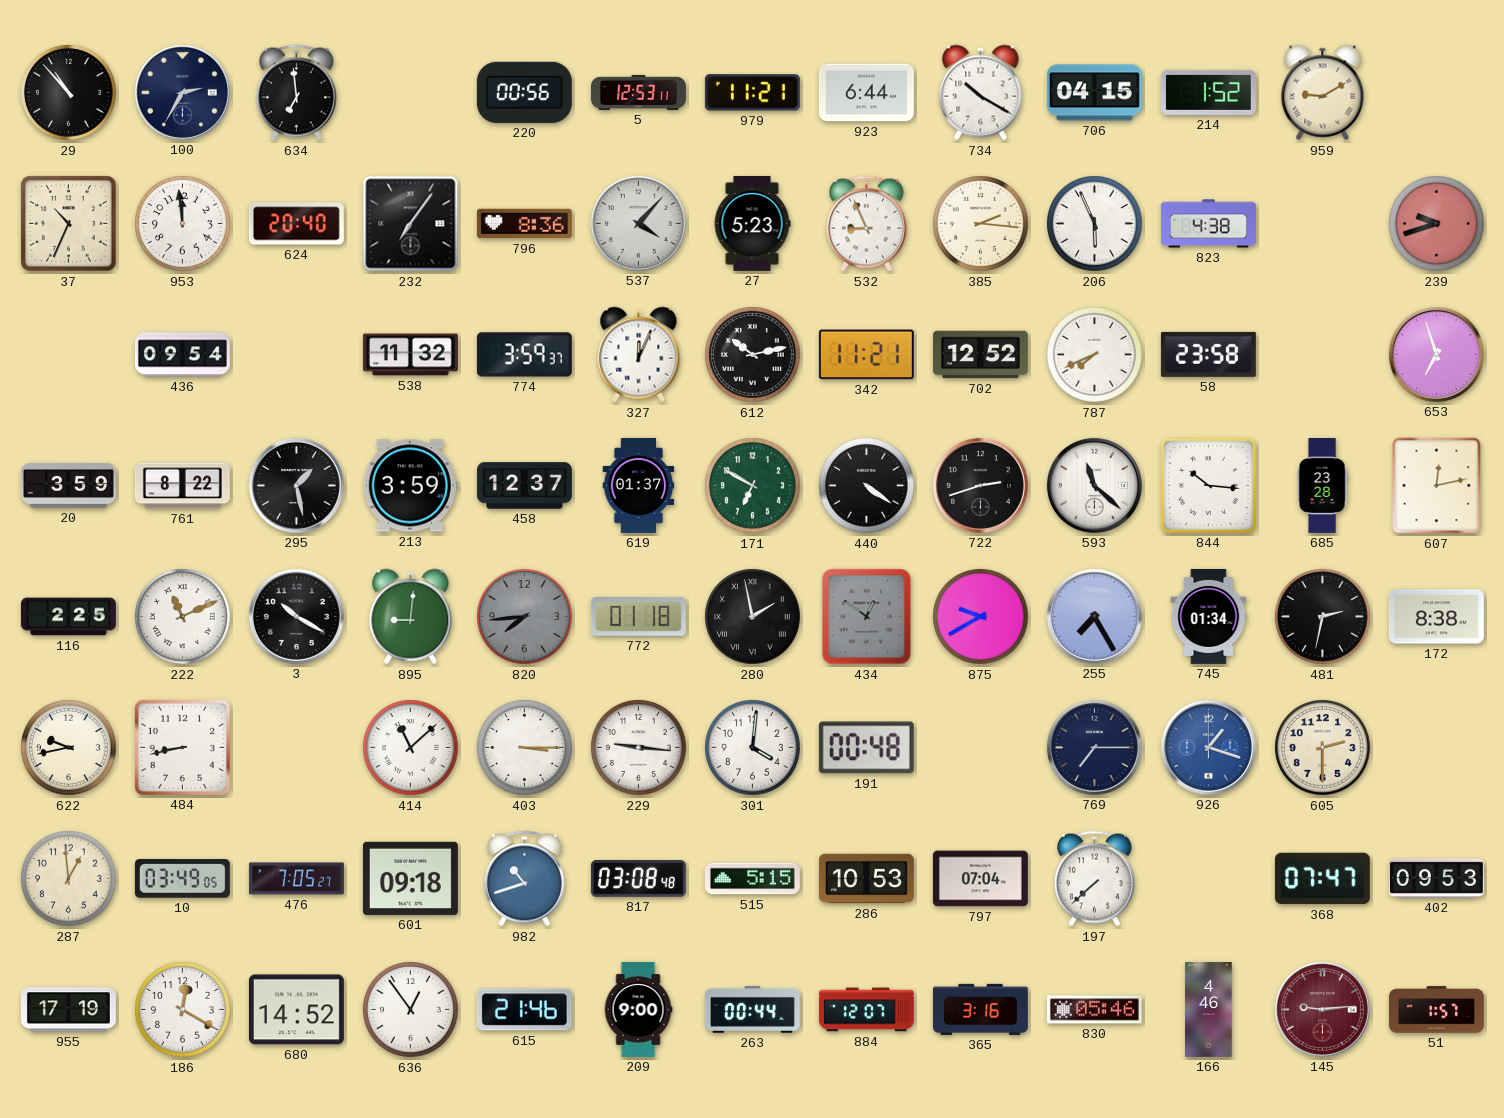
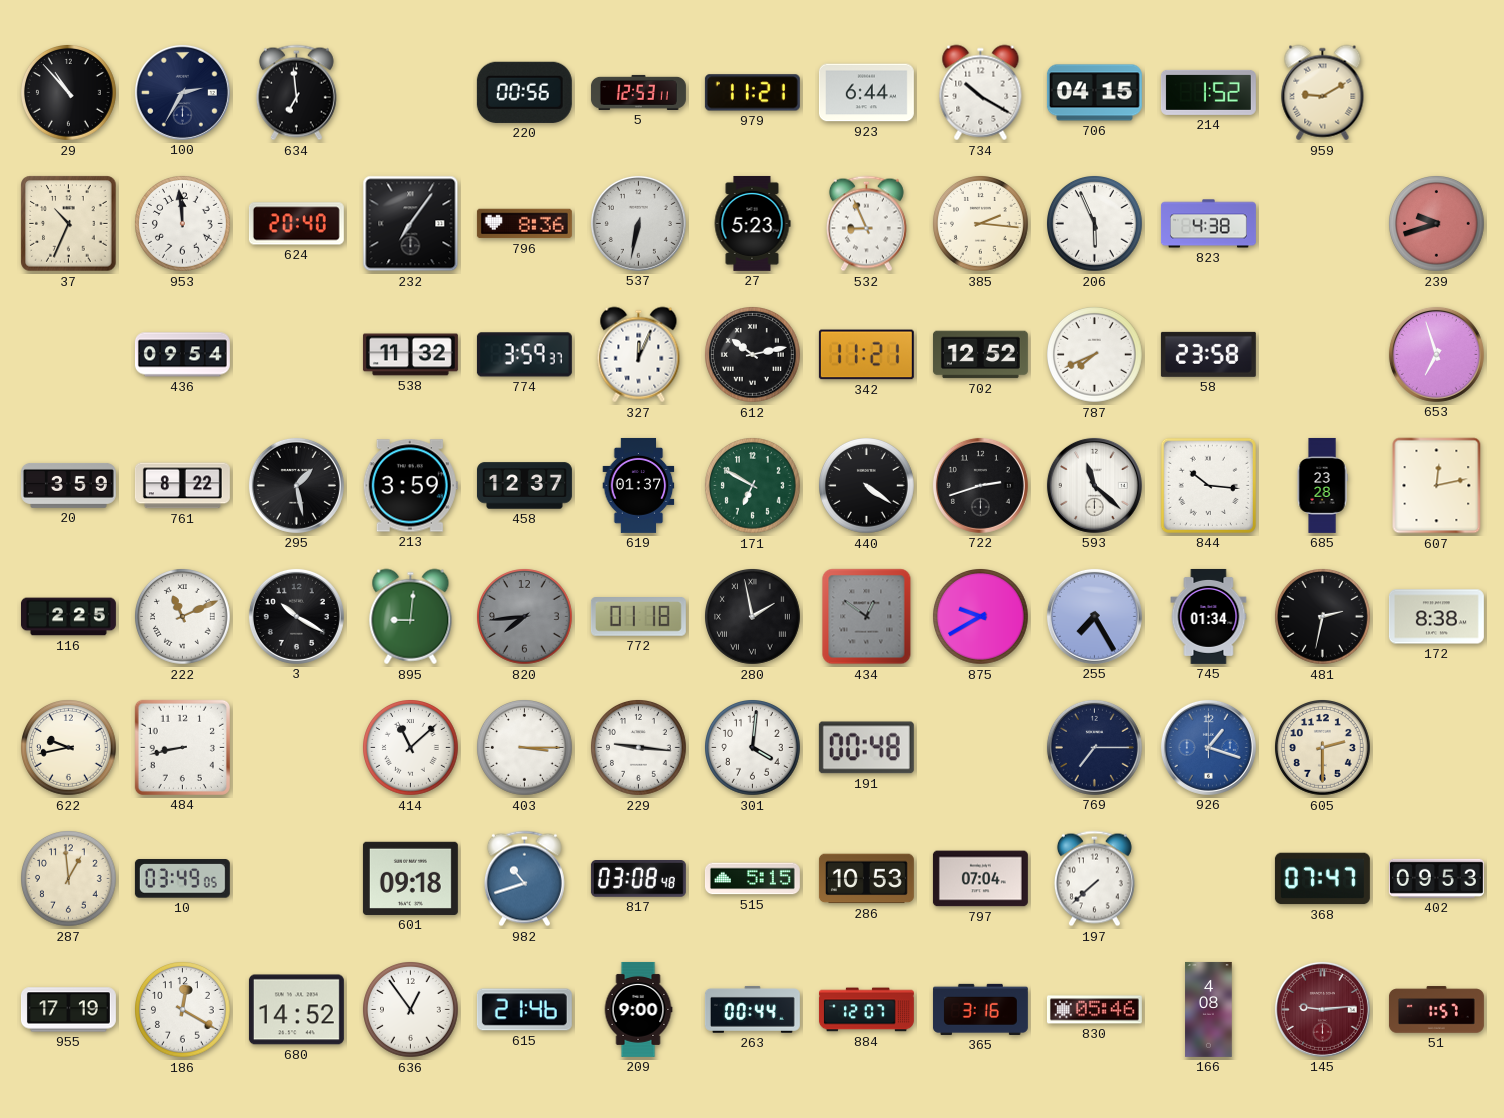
537: 4:07 -> 6:32 (638, 223)
476: 7:05 -> none (296, 879)
166: 4:46 -> 4:08 (1209, 1009)
